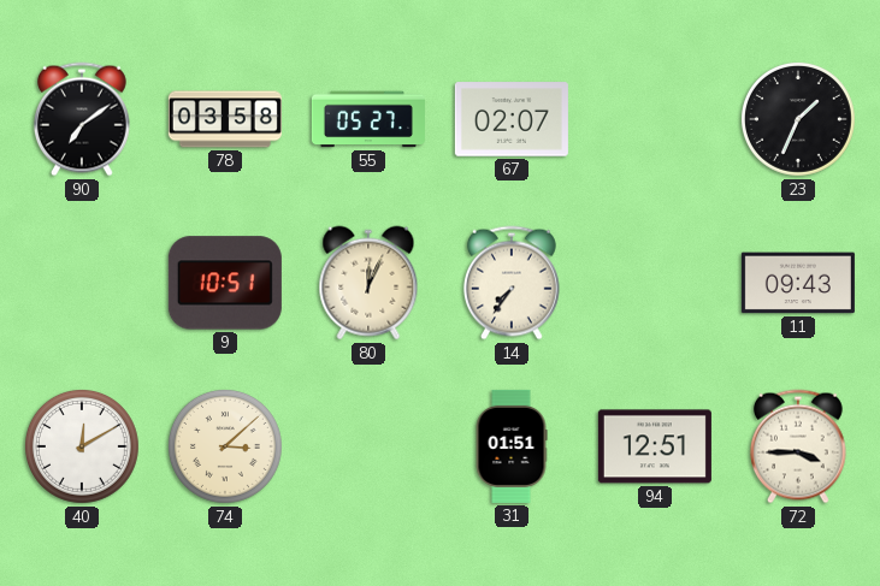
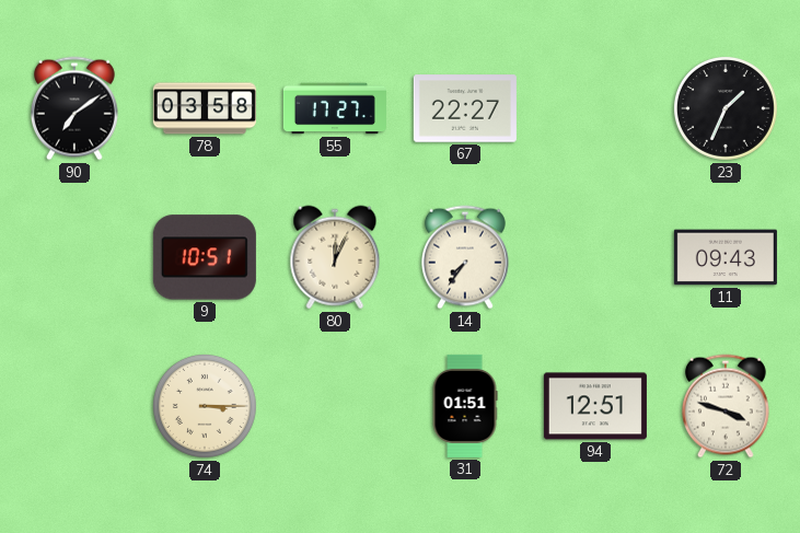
55: 05:27 -> 17:27 (335, 108)
67: 02:07 -> 22:27 (465, 108)
40: 12:10 -> none (82, 446)
74: 3:08 -> 3:15 (205, 406)
72: 3:45 -> 3:48 (726, 406)
